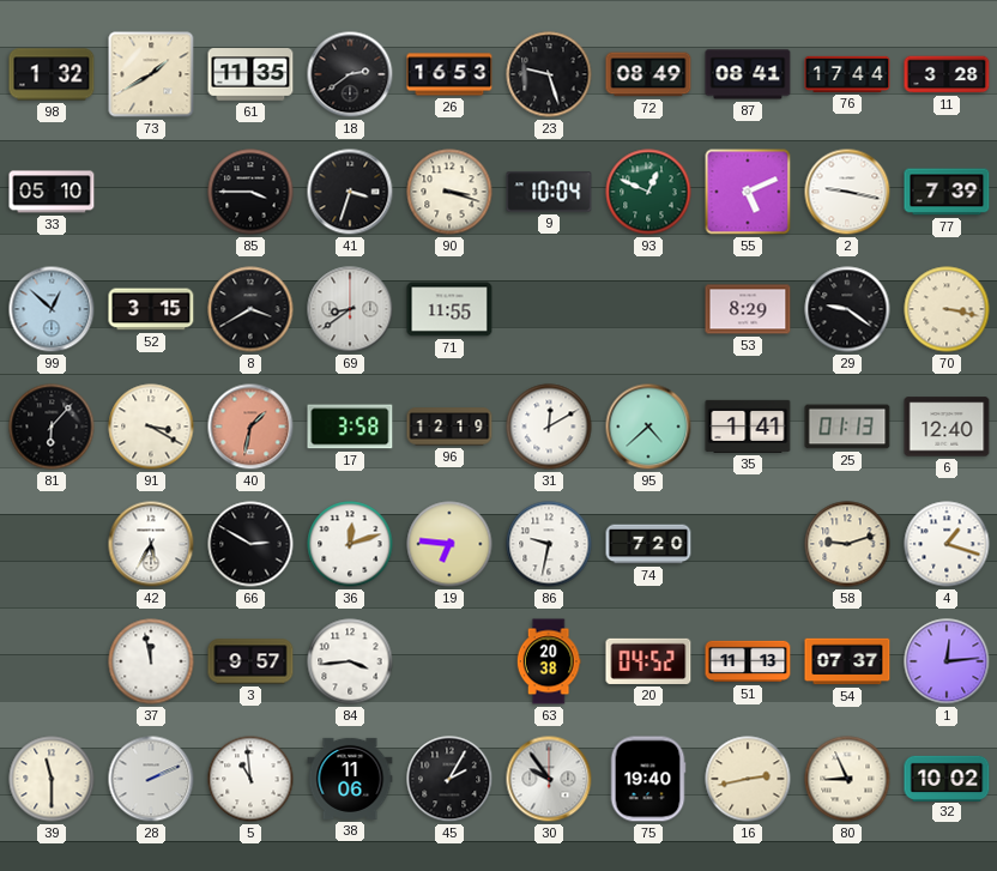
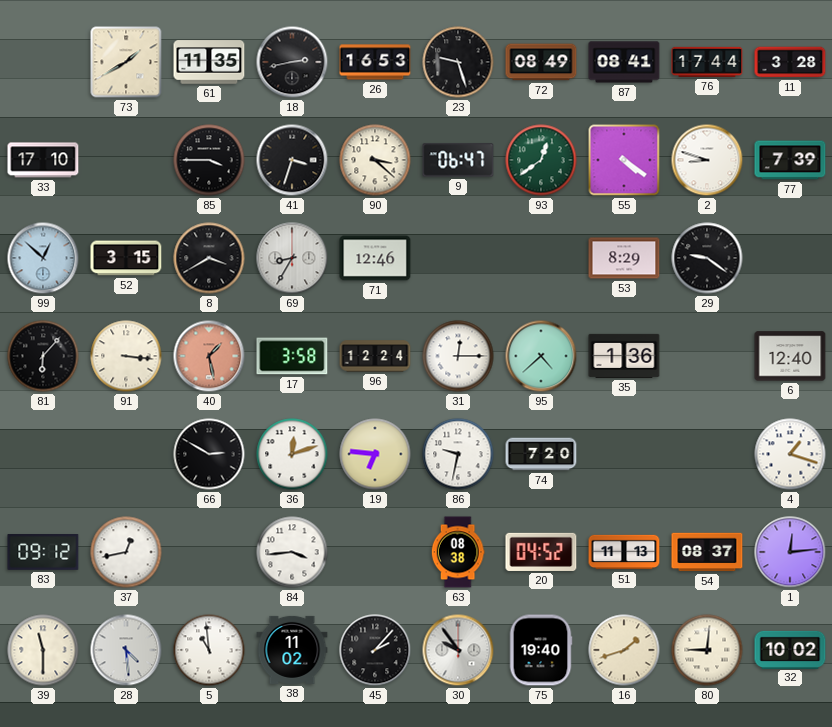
98: 1:32 -> none (52, 74)
18: 2:39 -> 2:43 (292, 62)
33: 05:10 -> 17:10 (43, 160)
90: 3:18 -> 3:22 (375, 160)
9: 10:04 -> 06:47 (458, 160)
93: 12:49 -> 12:39 (541, 160)
55: 5:11 -> 4:21 (624, 160)
2: 9:17 -> 8:48 (707, 160)
69: 8:39 -> 8:35 (292, 258)
71: 11:55 -> 12:46 (375, 258)
70: 3:17 -> none (947, 309)
91: 3:20 -> 3:16 (126, 356)
40: 1:32 -> 1:28 (209, 356)
96: 12:19 -> 12:24 (375, 356)
31: 12:10 -> 12:15 (458, 356)
35: 1:41 -> 1:36 (624, 356)
25: 01:13 -> none (847, 427)
42: 5:35 -> none (151, 544)
58: 9:12 -> none (847, 544)
83: none -> 09:12 (43, 553)
37: 11:58 -> 12:43 (126, 552)
3: 9:57 -> none (250, 661)
63: 20:38 -> 08:38 (458, 552)
54: 07:37 -> 08:37 (707, 552)
28: 2:11 -> 4:29 (126, 650)
38: 11:06 -> 11:02 (292, 650)
45: 2:05 -> 2:07 (375, 650)
16: 2:43 -> 1:42 (624, 650)
80: 8:56 -> 9:01 (707, 650)
